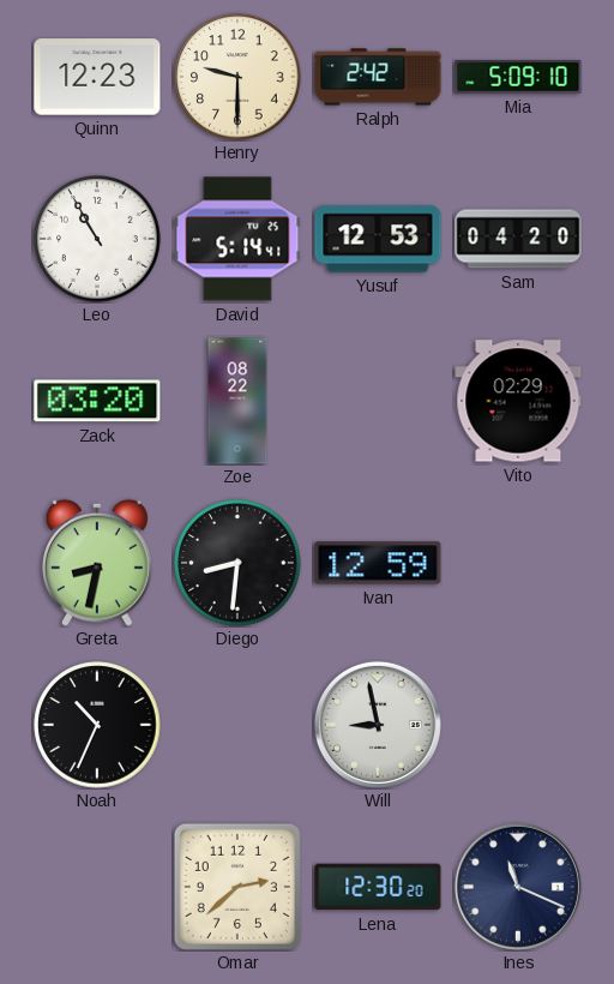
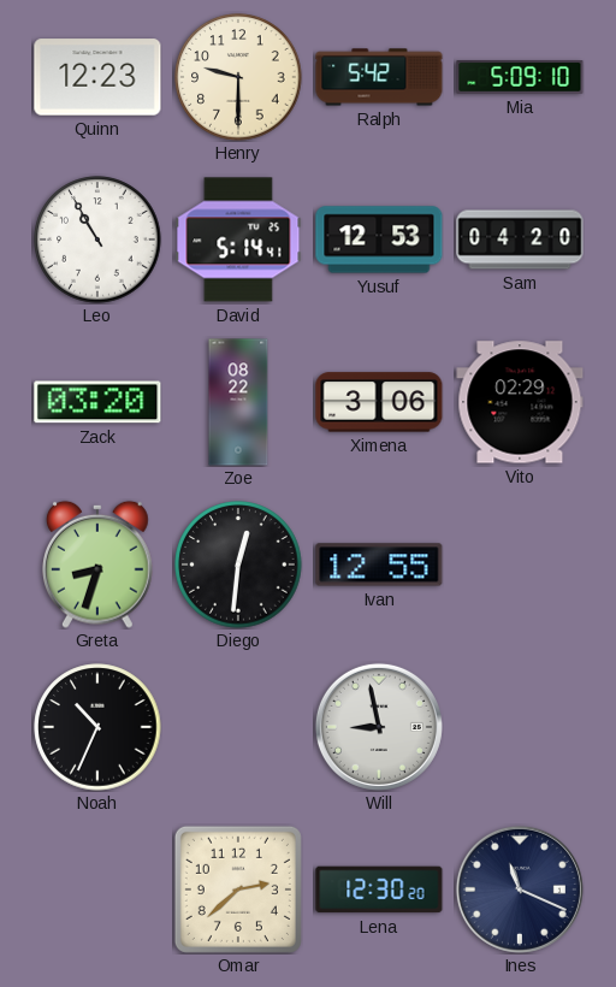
Ralph: 2:42 -> 5:42 (379, 77)
Ximena: none -> 3:06 (379, 402)
Greta: 8:32 -> 8:33 (99, 565)
Diego: 8:31 -> 12:31 (238, 565)
Ivan: 12:59 -> 12:55 (379, 565)
